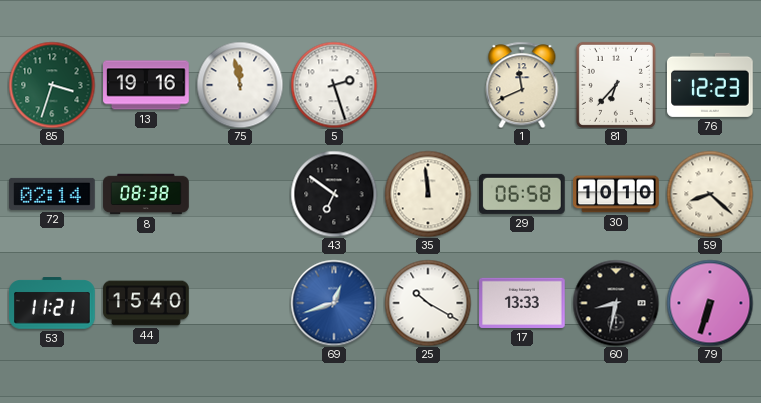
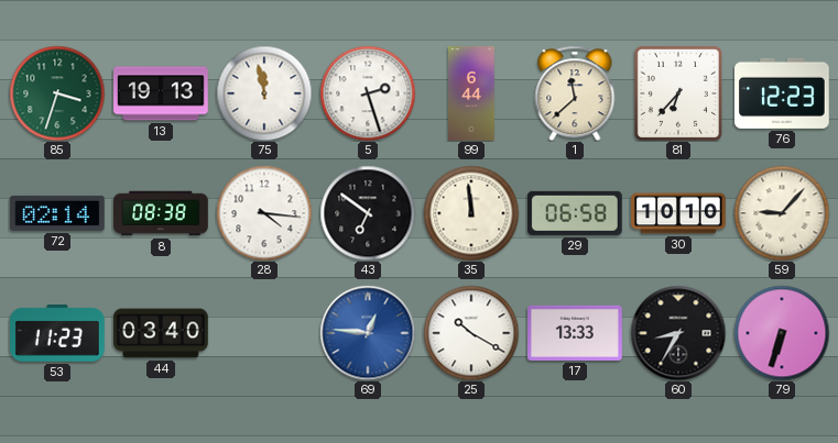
13: 19:16 -> 19:13 (161, 93)
99: none -> 6:44 (471, 93)
1: 11:41 -> 11:38 (575, 93)
28: none -> 4:16 (264, 213)
59: 8:22 -> 9:07 (782, 213)
53: 11:21 -> 11:23 (57, 333)
44: 15:40 -> 03:40 (161, 333)
69: 12:42 -> 12:46 (368, 333)
60: 8:32 -> 8:35 (678, 333)
